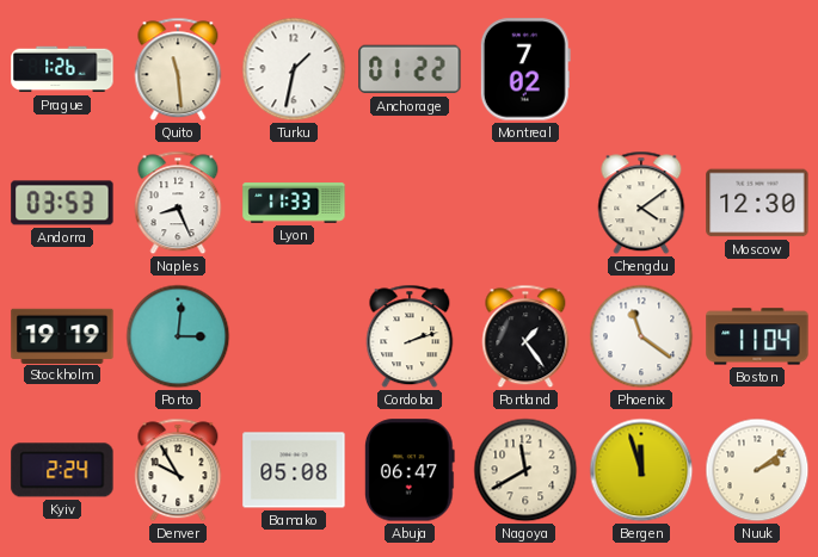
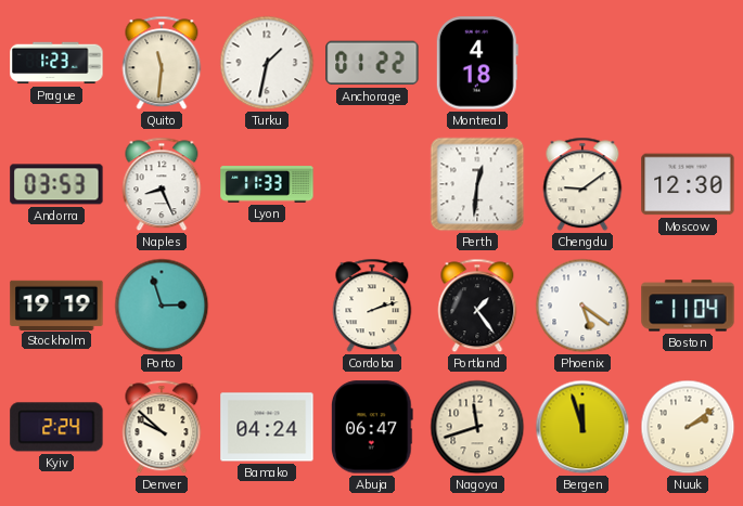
Prague: 1:26 -> 1:23 (56, 63)
Quito: 11:29 -> 11:31 (162, 63)
Montreal: 7:02 -> 4:18 (477, 63)
Perth: none -> 12:31 (477, 184)
Chengdu: 4:09 -> 9:09 (582, 184)
Porto: 3:01 -> 2:57 (162, 306)
Phoenix: 11:21 -> 5:21 (582, 306)
Denver: 9:55 -> 9:52 (162, 427)
Bamako: 05:08 -> 04:24 (267, 427)
Nagoya: 11:40 -> 11:42 (477, 427)
